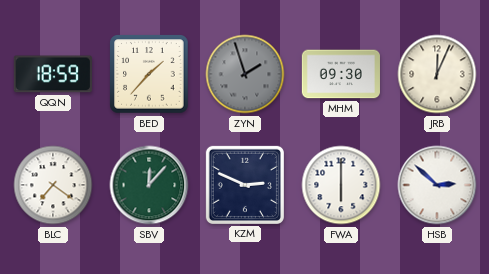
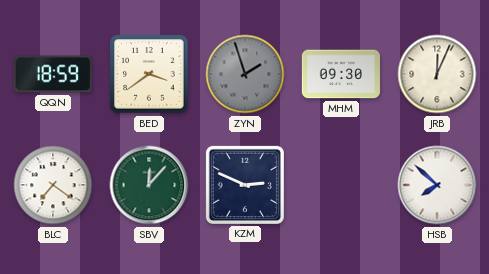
BED: 1:37 -> 3:39 (149, 74)
FWA: 6:00 -> none (341, 185)
HSB: 2:52 -> 7:52 (437, 185)
